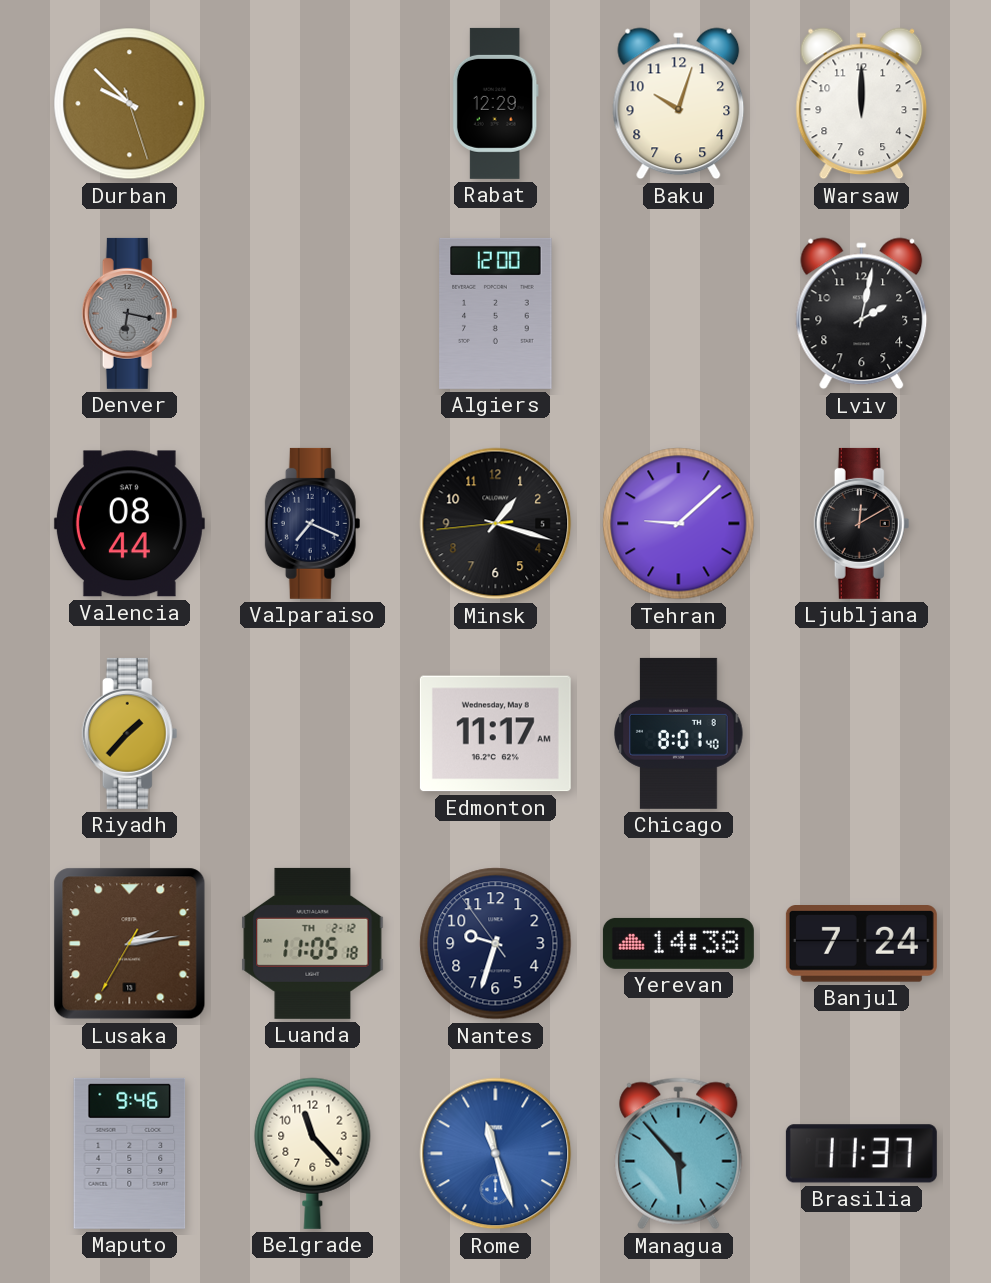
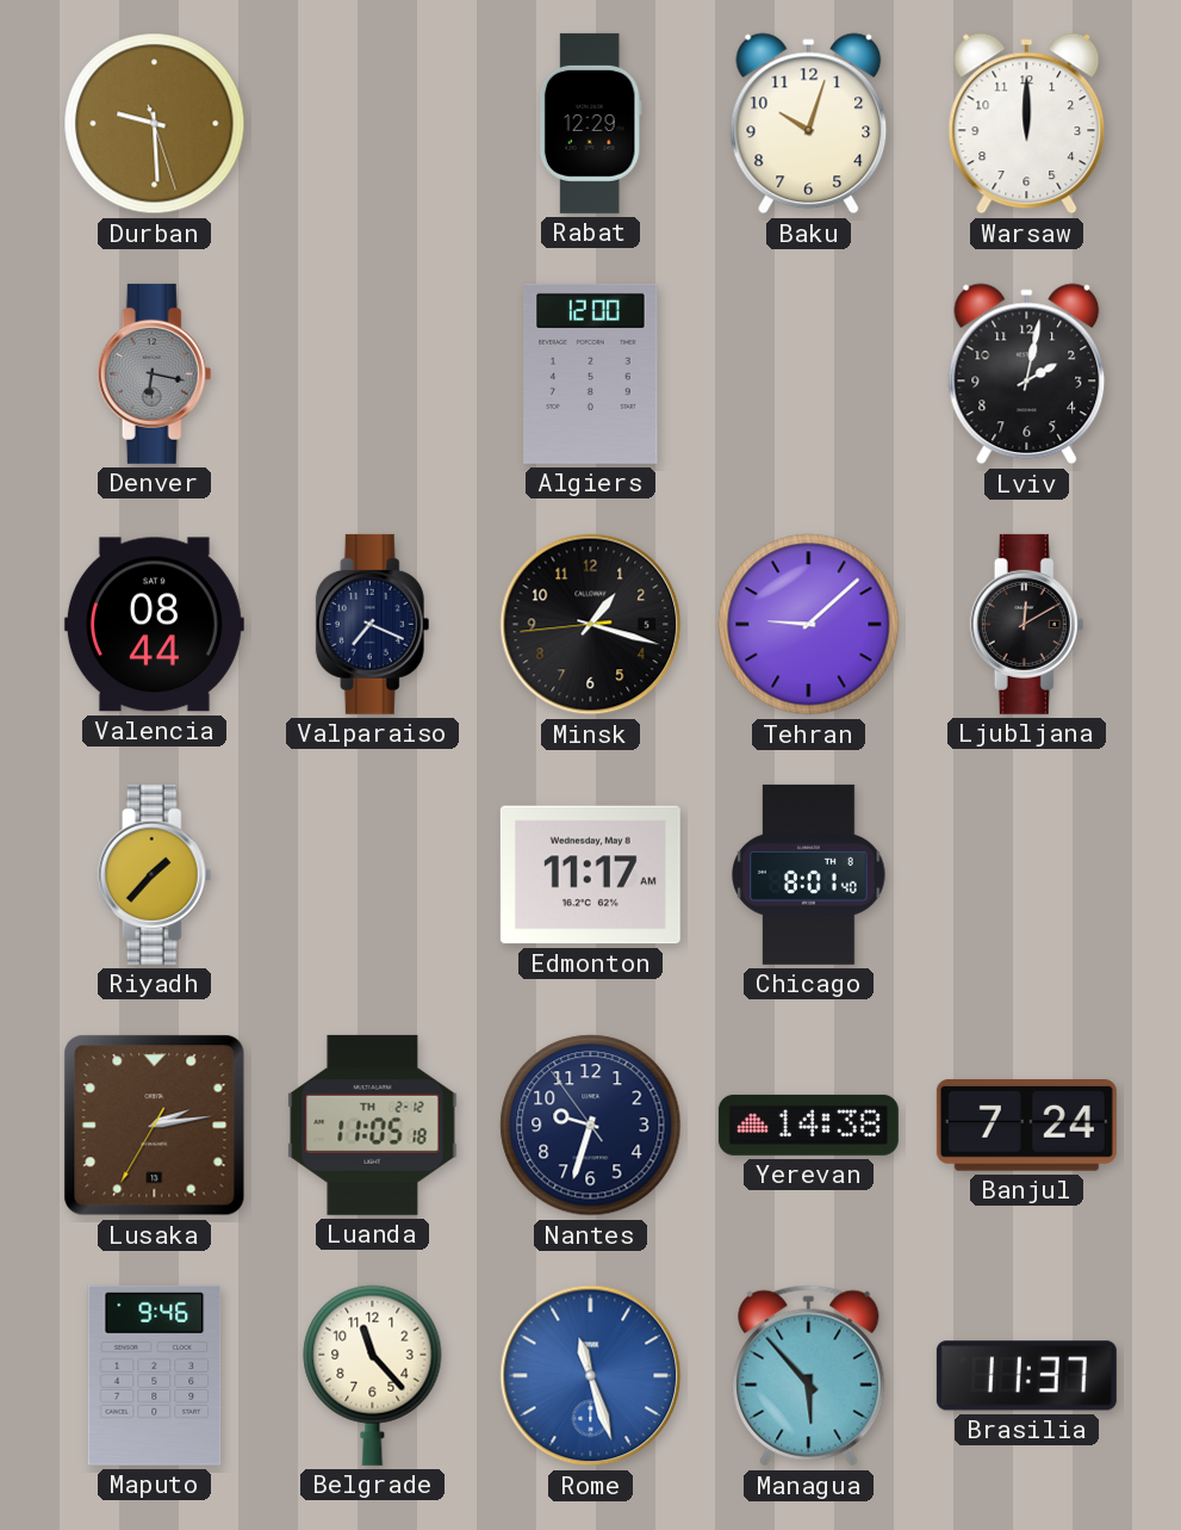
Durban: 9:52 -> 9:29 (155, 124)
